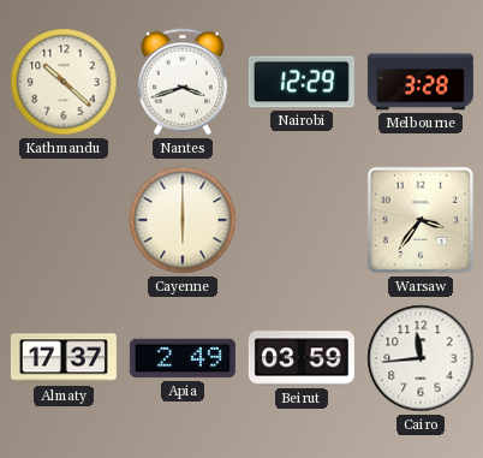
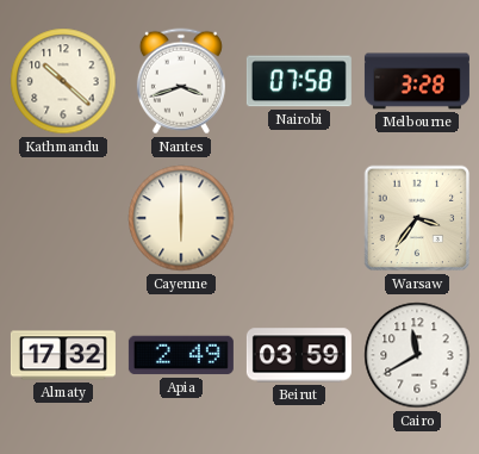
Nairobi: 12:29 -> 07:58 (299, 81)
Almaty: 17:37 -> 17:32 (63, 355)
Cairo: 11:44 -> 11:40 (417, 355)
